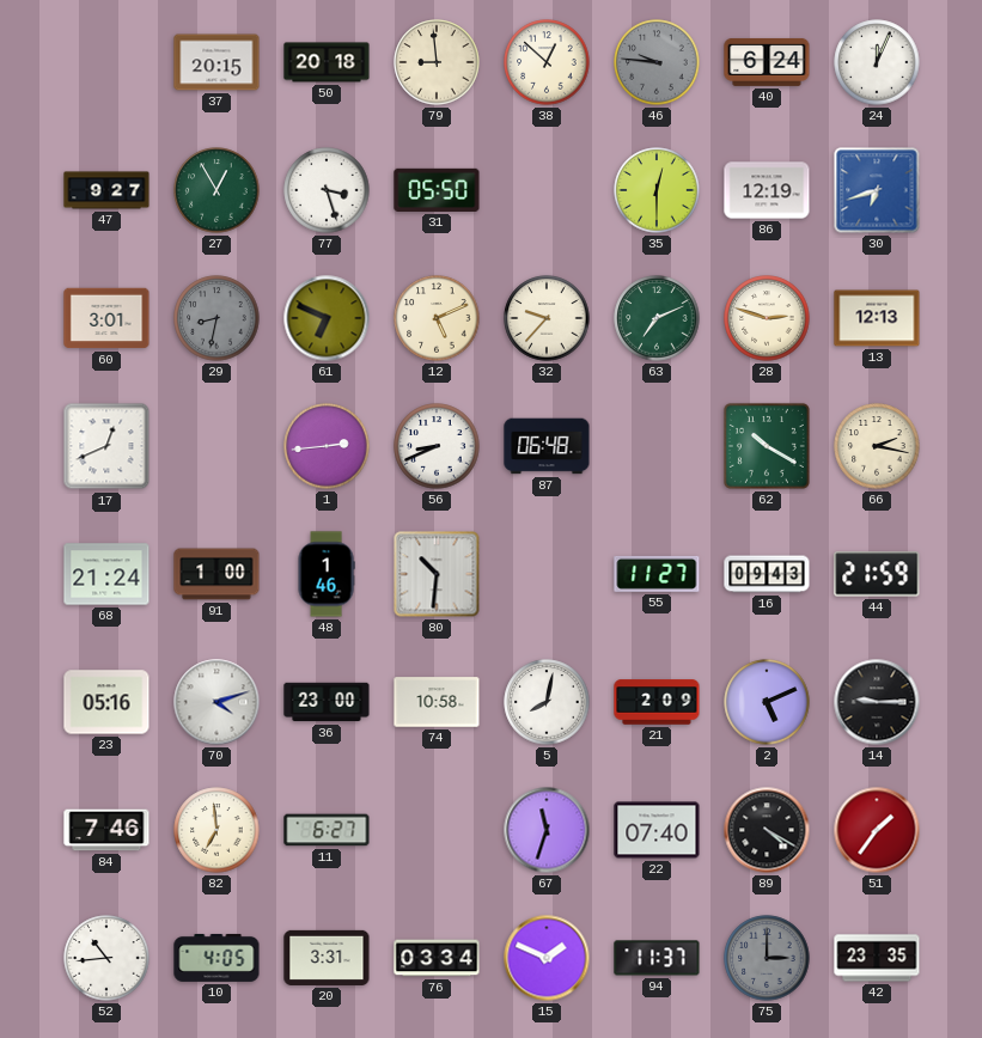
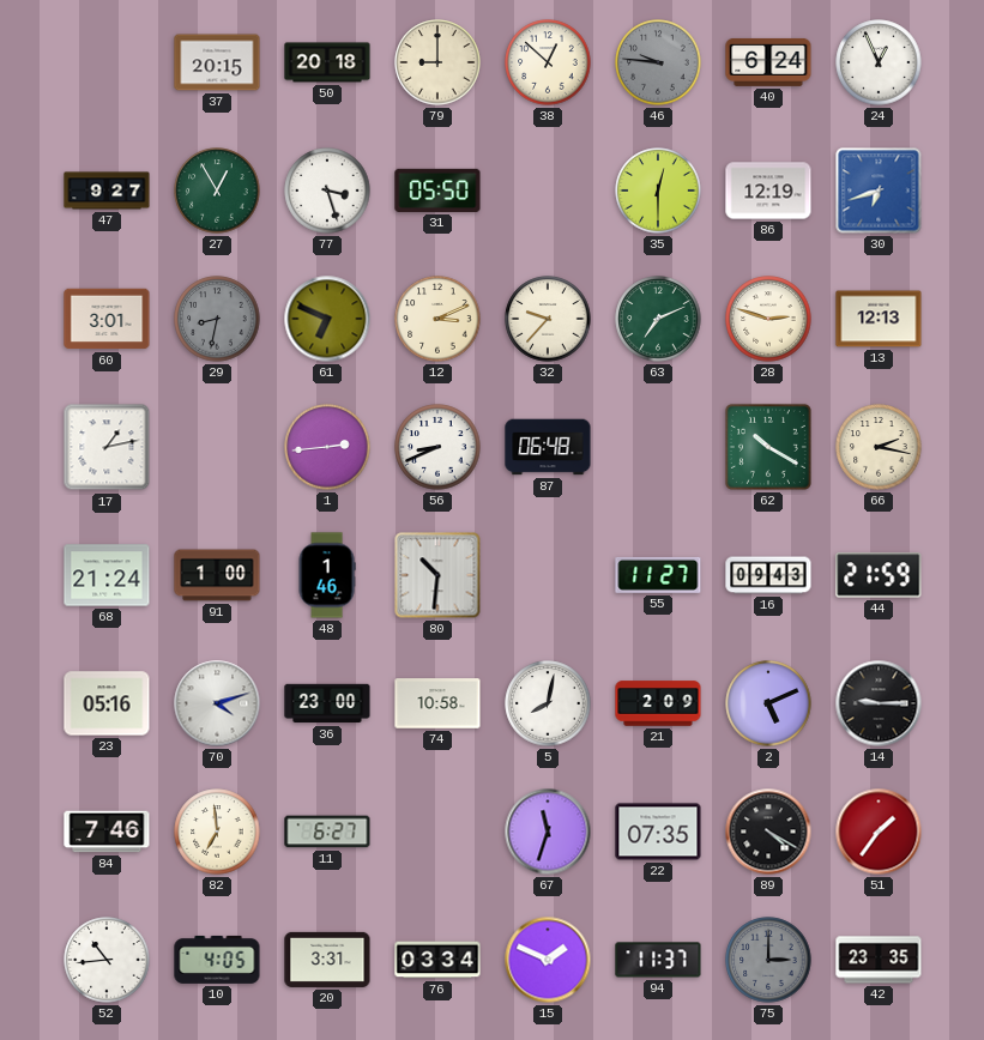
79: 8:59 -> 9:00 (437, 62)
24: 12:04 -> 12:56 (879, 62)
12: 5:11 -> 3:11 (437, 319)
17: 12:41 -> 1:13 (107, 447)
22: 07:40 -> 07:35 (658, 832)
